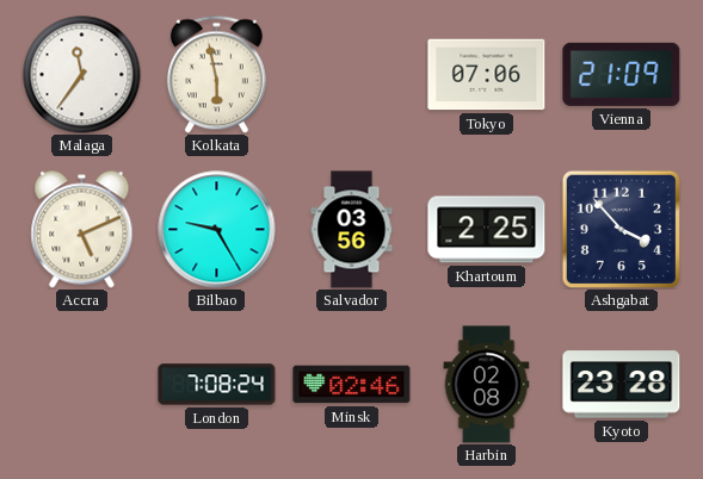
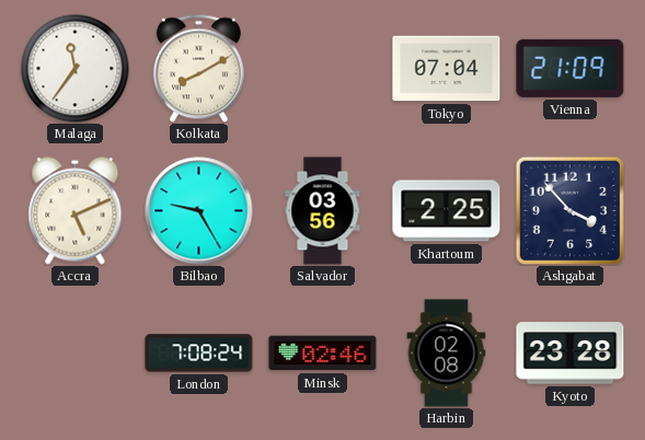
Kolkata: 5:58 -> 8:10 (198, 68)
Tokyo: 07:06 -> 07:04 (447, 69)
